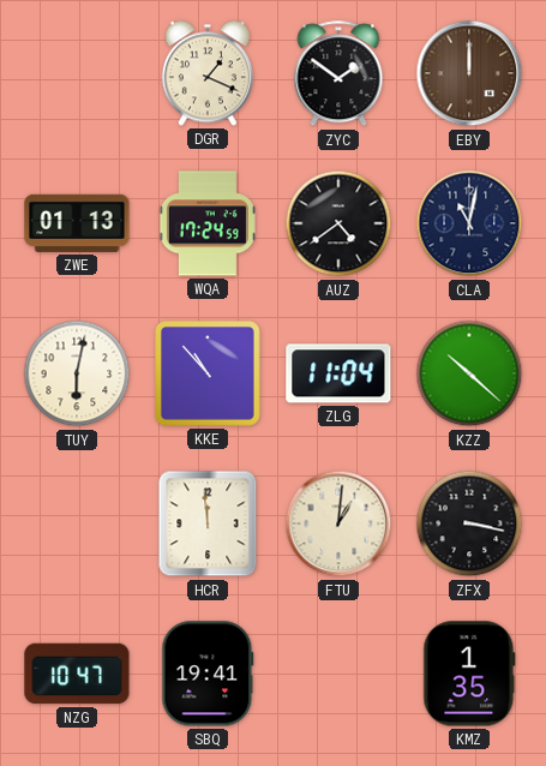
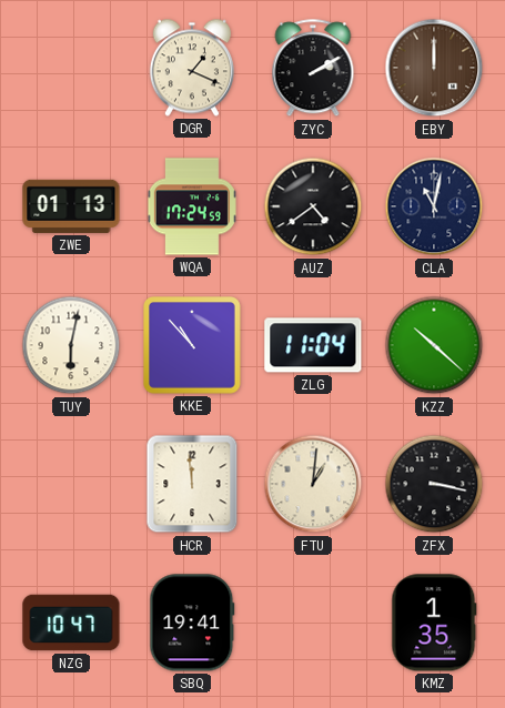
ZYC: 1:51 -> 2:10 (313, 69)
